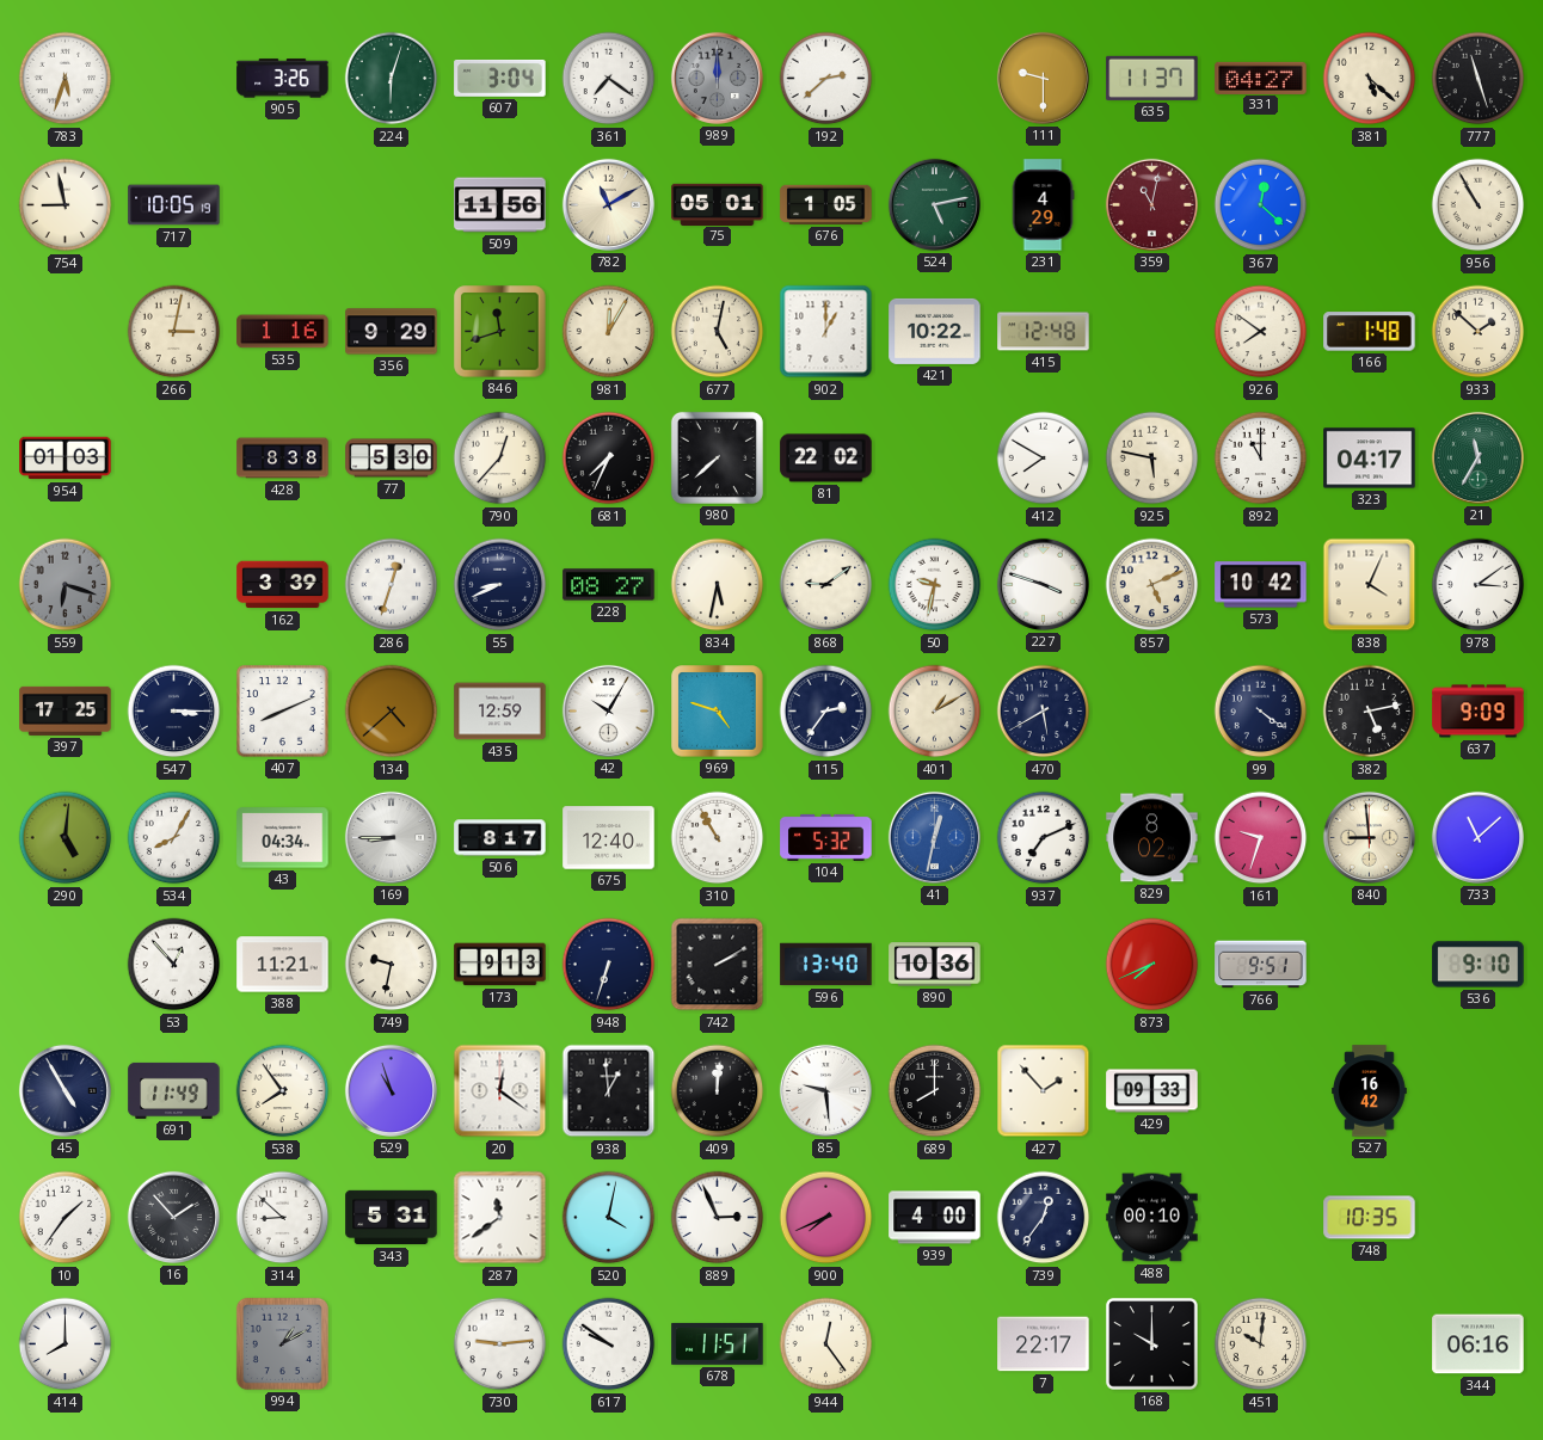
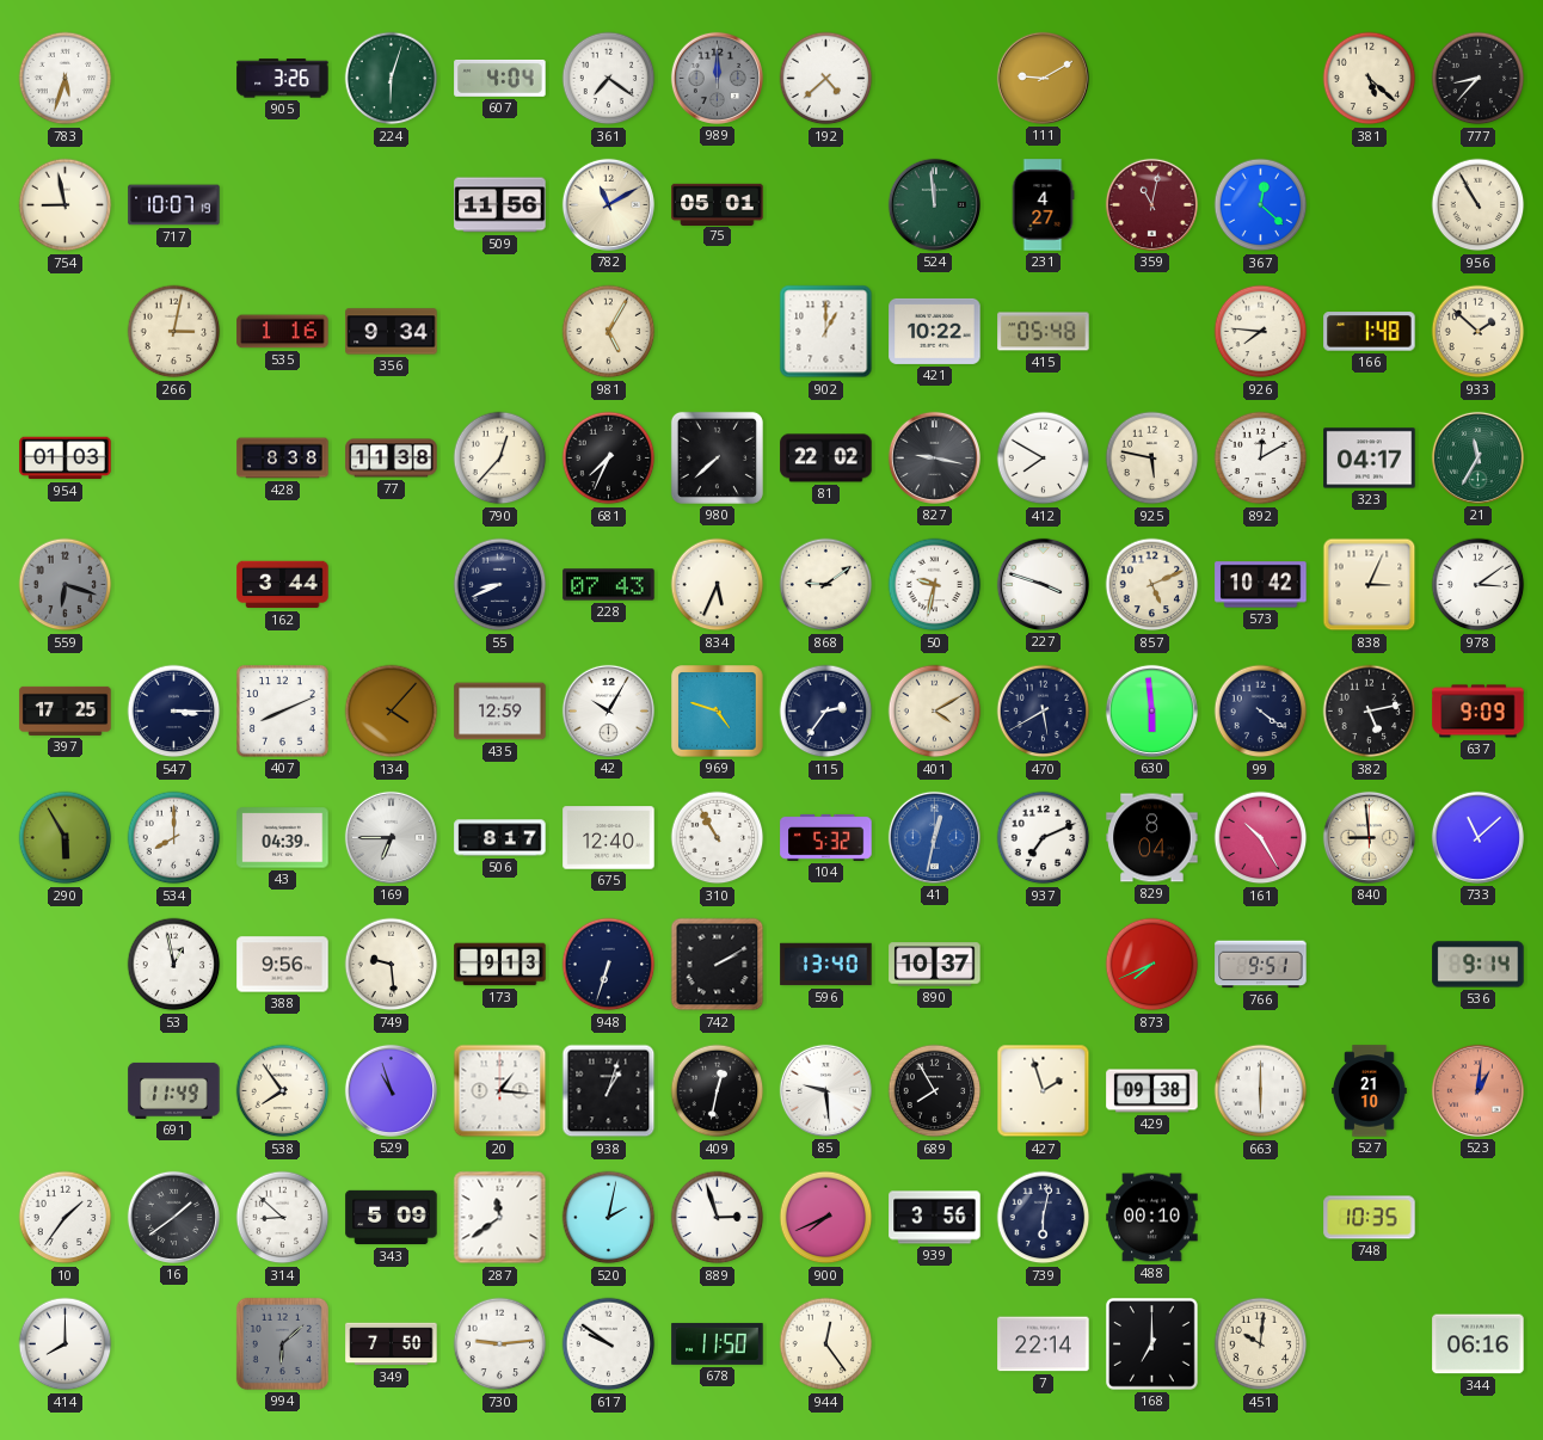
607: 3:04 -> 4:04 (500, 78)
192: 2:38 -> 4:38 (826, 79)
111: 9:30 -> 9:10 (1043, 78)
635: 11:37 -> none (1152, 78)
331: 04:27 -> none (1261, 78)
777: 11:27 -> 8:37 (1479, 79)
717: 10:05 -> 10:07 (174, 205)
676: 1:05 -> none (826, 204)
524: 5:13 -> 11:59 (934, 204)
231: 4:29 -> 4:27 (1043, 205)
356: 9:29 -> 9:34 (392, 332)
846: 11:42 -> none (500, 332)
981: 12:05 -> 5:05 (609, 332)
677: 5:02 -> none (718, 332)
415: 12:48 -> 05:48 (1044, 332)
926: 7:51 -> 7:46 (1261, 332)
77: 5:30 -> 11:38 (392, 459)
827: none -> 9:17 (934, 457)
892: 11:00 -> 12:10 (1261, 459)
162: 3:39 -> 3:44 (283, 585)
286: 12:33 -> none (392, 585)
228: 08:27 -> 07:43 (609, 585)
834: 5:32 -> 5:34 (718, 585)
838: 4:04 -> 3:04 (1370, 585)
134: 4:38 -> 4:07 (392, 712)
401: 1:10 -> 4:10 (935, 712)
630: none -> 5:59 (1151, 710)
290: 5:01 -> 5:55 (66, 838)
534: 8:05 -> 8:00 (174, 838)
43: 04:34 -> 04:39 (283, 838)
169: 8:45 -> 6:45 (391, 837)
829: 8:02 -> 8:04 (1152, 838)
161: 9:33 -> 10:25 (1261, 838)
53: 12:53 -> 12:58 (174, 965)
388: 11:21 -> 9:56 (283, 965)
749: 9:32 -> 9:29 (392, 965)
890: 10:36 -> 10:37 (935, 965)
536: 9:10 -> 9:14 (1479, 965)
45: 4:55 -> none (64, 1090)
20: 12:21 -> 1:16 (500, 1091)
938: 12:59 -> 1:03 (609, 1091)
409: 12:01 -> 12:32 (718, 1091)
689: 8:00 -> 7:55 (935, 1091)
427: 1:53 -> 1:57 (1044, 1091)
429: 09:33 -> 09:38 (1152, 1091)
663: none -> 6:00 (1261, 1091)
527: 16:42 -> 21:10 (1370, 1091)
523: none -> 1:01 (1477, 1090)
16: 1:53 -> 1:39 (173, 1217)
343: 5:31 -> 5:09 (392, 1218)
520: 4:02 -> 2:02 (609, 1218)
889: 2:56 -> 2:57 (718, 1218)
939: 4:00 -> 3:56 (935, 1218)
739: 12:36 -> 6:02 (1044, 1218)
994: 1:10 -> 6:08 (282, 1343)
349: none -> 7:50 (392, 1344)
678: 11:51 -> 11:50 (718, 1343)
7: 22:17 -> 22:14 (1044, 1344)
168: 10:00 -> 7:00 (1152, 1344)
